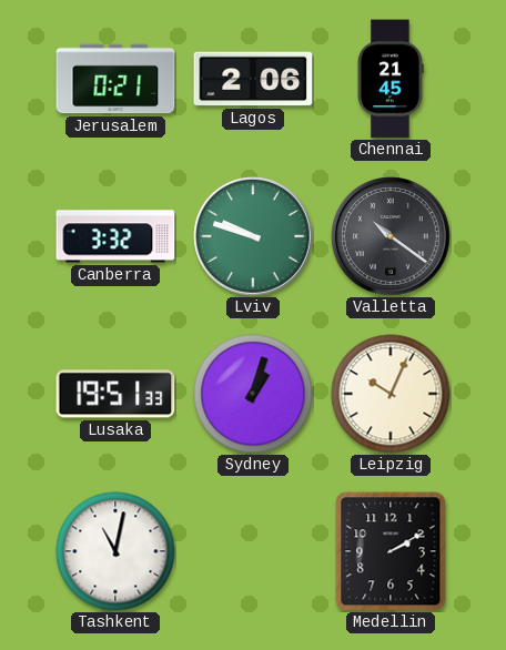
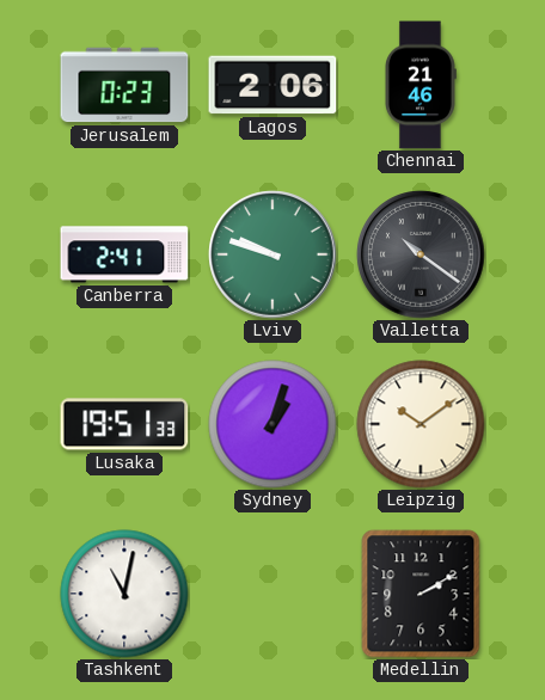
Jerusalem: 0:21 -> 0:23 (124, 85)
Chennai: 21:45 -> 21:46 (421, 85)
Canberra: 3:32 -> 2:41 (124, 254)
Leipzig: 10:04 -> 10:09 (421, 424)
